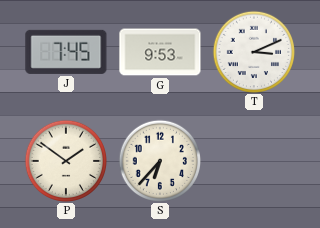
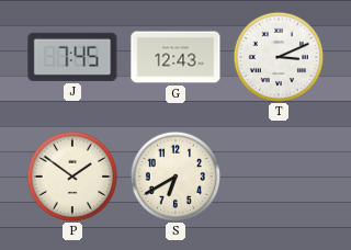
G: 9:53 -> 12:43 (175, 57)
S: 6:37 -> 6:40 (175, 177)
